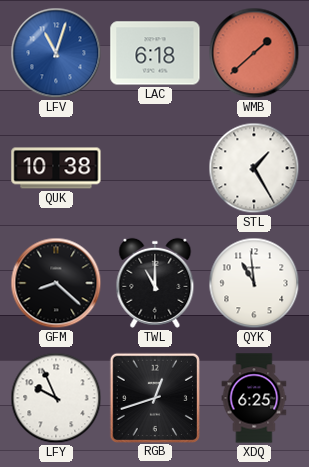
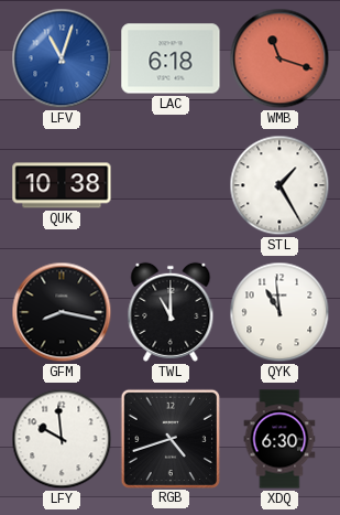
WMB: 1:38 -> 11:18 (279, 58)
GFM: 8:22 -> 8:17 (62, 312)
LFY: 9:56 -> 9:59 (62, 439)
RGB: 12:42 -> 4:42 (169, 438)
XDQ: 6:25 -> 6:30 (279, 439)
